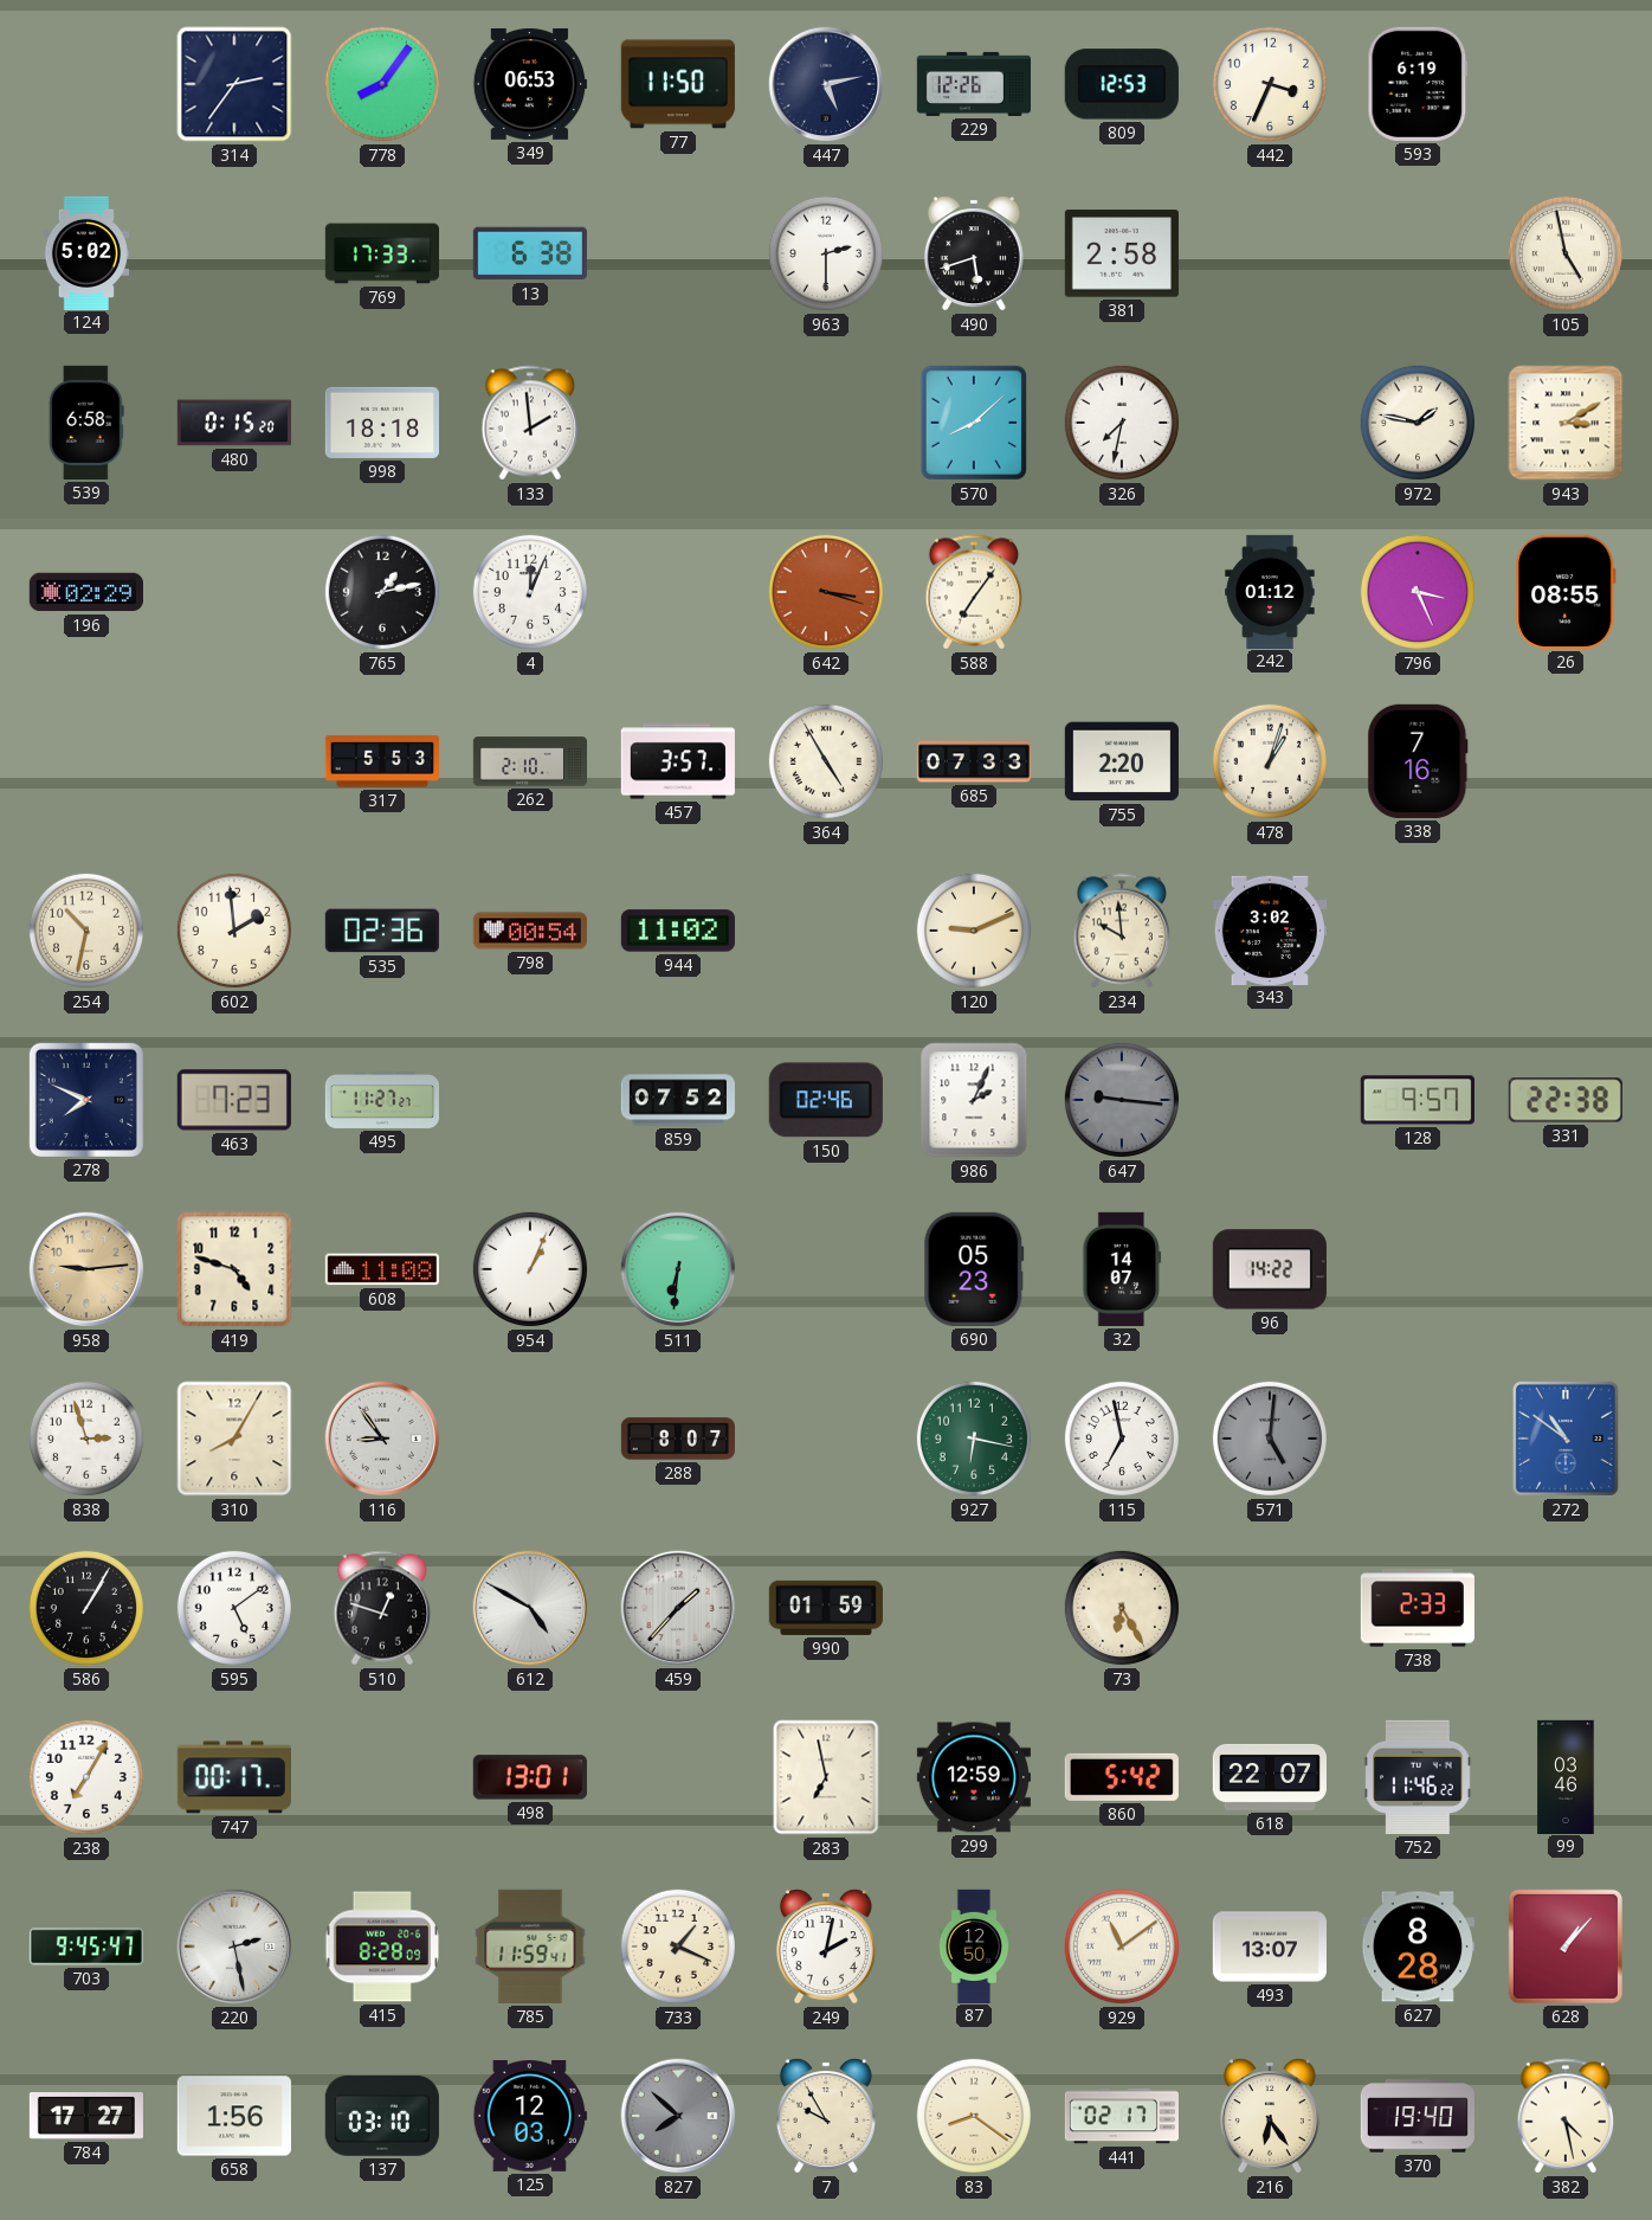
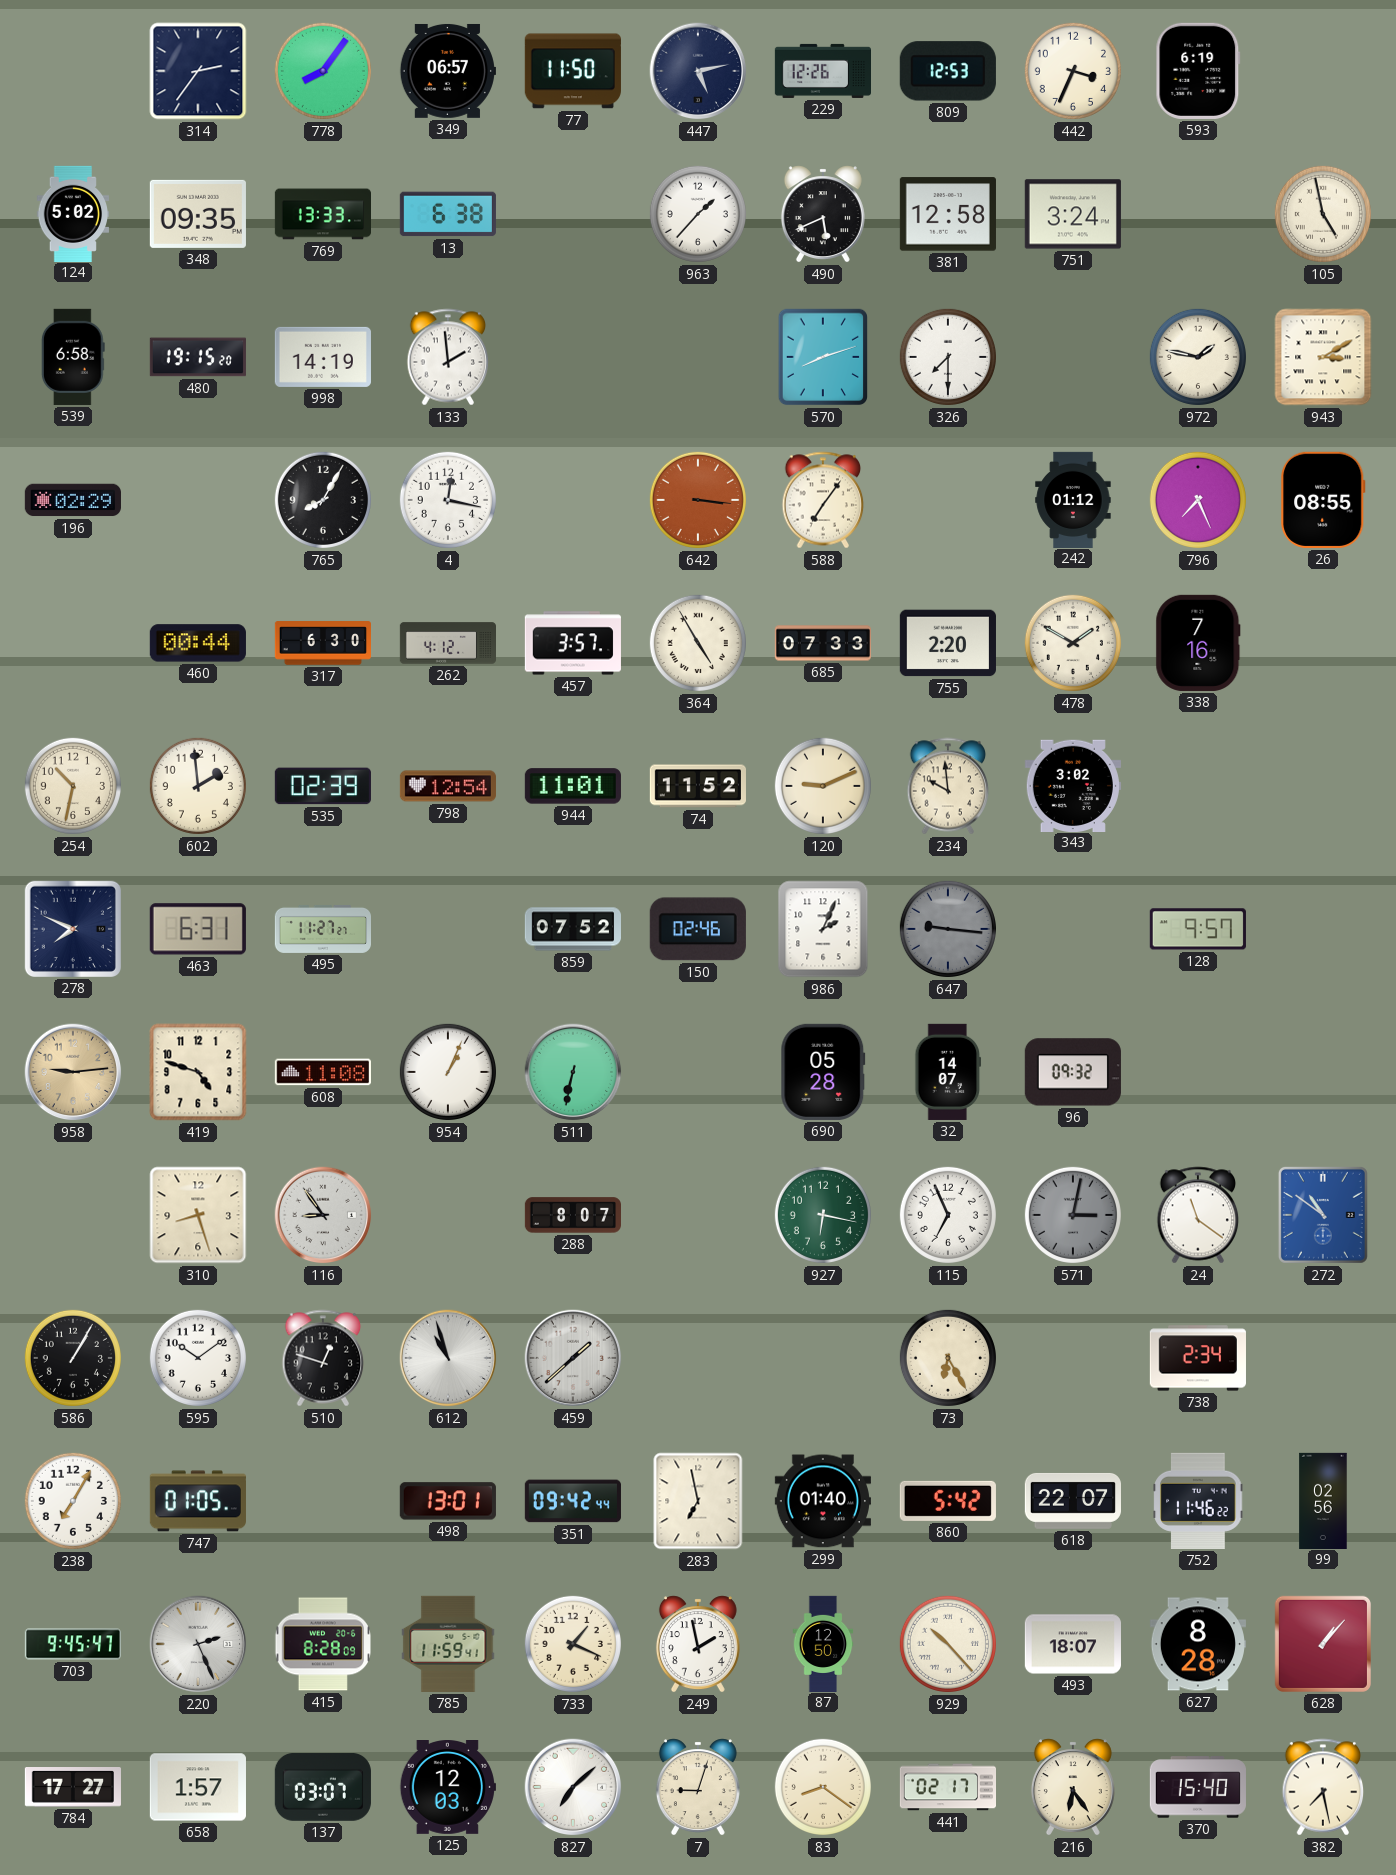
349: 06:53 -> 06:57 (448, 71)
348: none -> 09:35 (198, 214)
769: 17:33 -> 13:33 (322, 214)
963: 2:30 -> 1:37 (698, 214)
490: 5:42 -> 5:41 (823, 214)
381: 2:58 -> 12:58 (948, 214)
751: none -> 3:24 (1073, 214)
480: 0:15 -> 19:15 (198, 357)
998: 18:18 -> 14:19 (323, 357)
570: 8:08 -> 8:12 (823, 357)
326: 7:32 -> 7:30 (948, 357)
765: 1:13 -> 8:05 (323, 500)
4: 12:04 -> 12:17 (448, 500)
642: 3:18 -> 3:16 (698, 500)
796: 3:26 -> 7:26 (1198, 500)
460: none -> 00:44 (198, 643)
317: 5:53 -> 6:30 (322, 643)
262: 2:10 -> 4:12 (447, 643)
478: 1:03 -> 1:50 (1073, 643)
535: 02:36 -> 02:39 (323, 786)
798: 00:54 -> 12:54 (447, 786)
944: 11:02 -> 11:01 (573, 786)
74: none -> 11:52 (698, 786)
463: 7:23 -> 6:31 (198, 929)
331: 22:38 -> none (1566, 1100)
511: 6:31 -> 6:32 (573, 1072)
690: 05:23 -> 05:28 (823, 1072)
96: 14:22 -> 09:32 (1073, 1072)
838: 2:57 -> none (86, 1439)
310: 8:05 -> 8:27 (198, 1215)
115: 6:58 -> 6:56 (948, 1215)
571: 5:01 -> 3:02 (1073, 1215)
24: none -> 11:21 (1198, 1215)
595: 5:09 -> 10:09 (198, 1358)
612: 4:50 -> 10:57 (448, 1358)
459: 1:37 -> 1:38 (573, 1358)
990: 01:59 -> none (826, 1608)
738: 2:33 -> 2:34 (1198, 1358)
747: 00:17 -> 01:05 (198, 1501)
351: none -> 09:42 (573, 1501)
299: 12:59 -> 01:40 (823, 1501)
99: 03:46 -> 02:56 (1323, 1500)
220: 2:28 -> 2:26 (198, 1644)
249: 2:02 -> 1:58 (698, 1644)
929: 11:09 -> 10:23 (948, 1644)
493: 13:07 -> 18:07 (1073, 1644)
658: 1:56 -> 1:57 (198, 1787)
137: 03:10 -> 03:07 (323, 1787)
827: 7:52 -> 7:08 (573, 1787)
827 dial: grey -> white (573, 1787)
7: 9:55 -> 9:03 (698, 1787)
370: 19:40 -> 15:40 (1198, 1787)
382: 4:28 -> 7:28 (1323, 1787)
